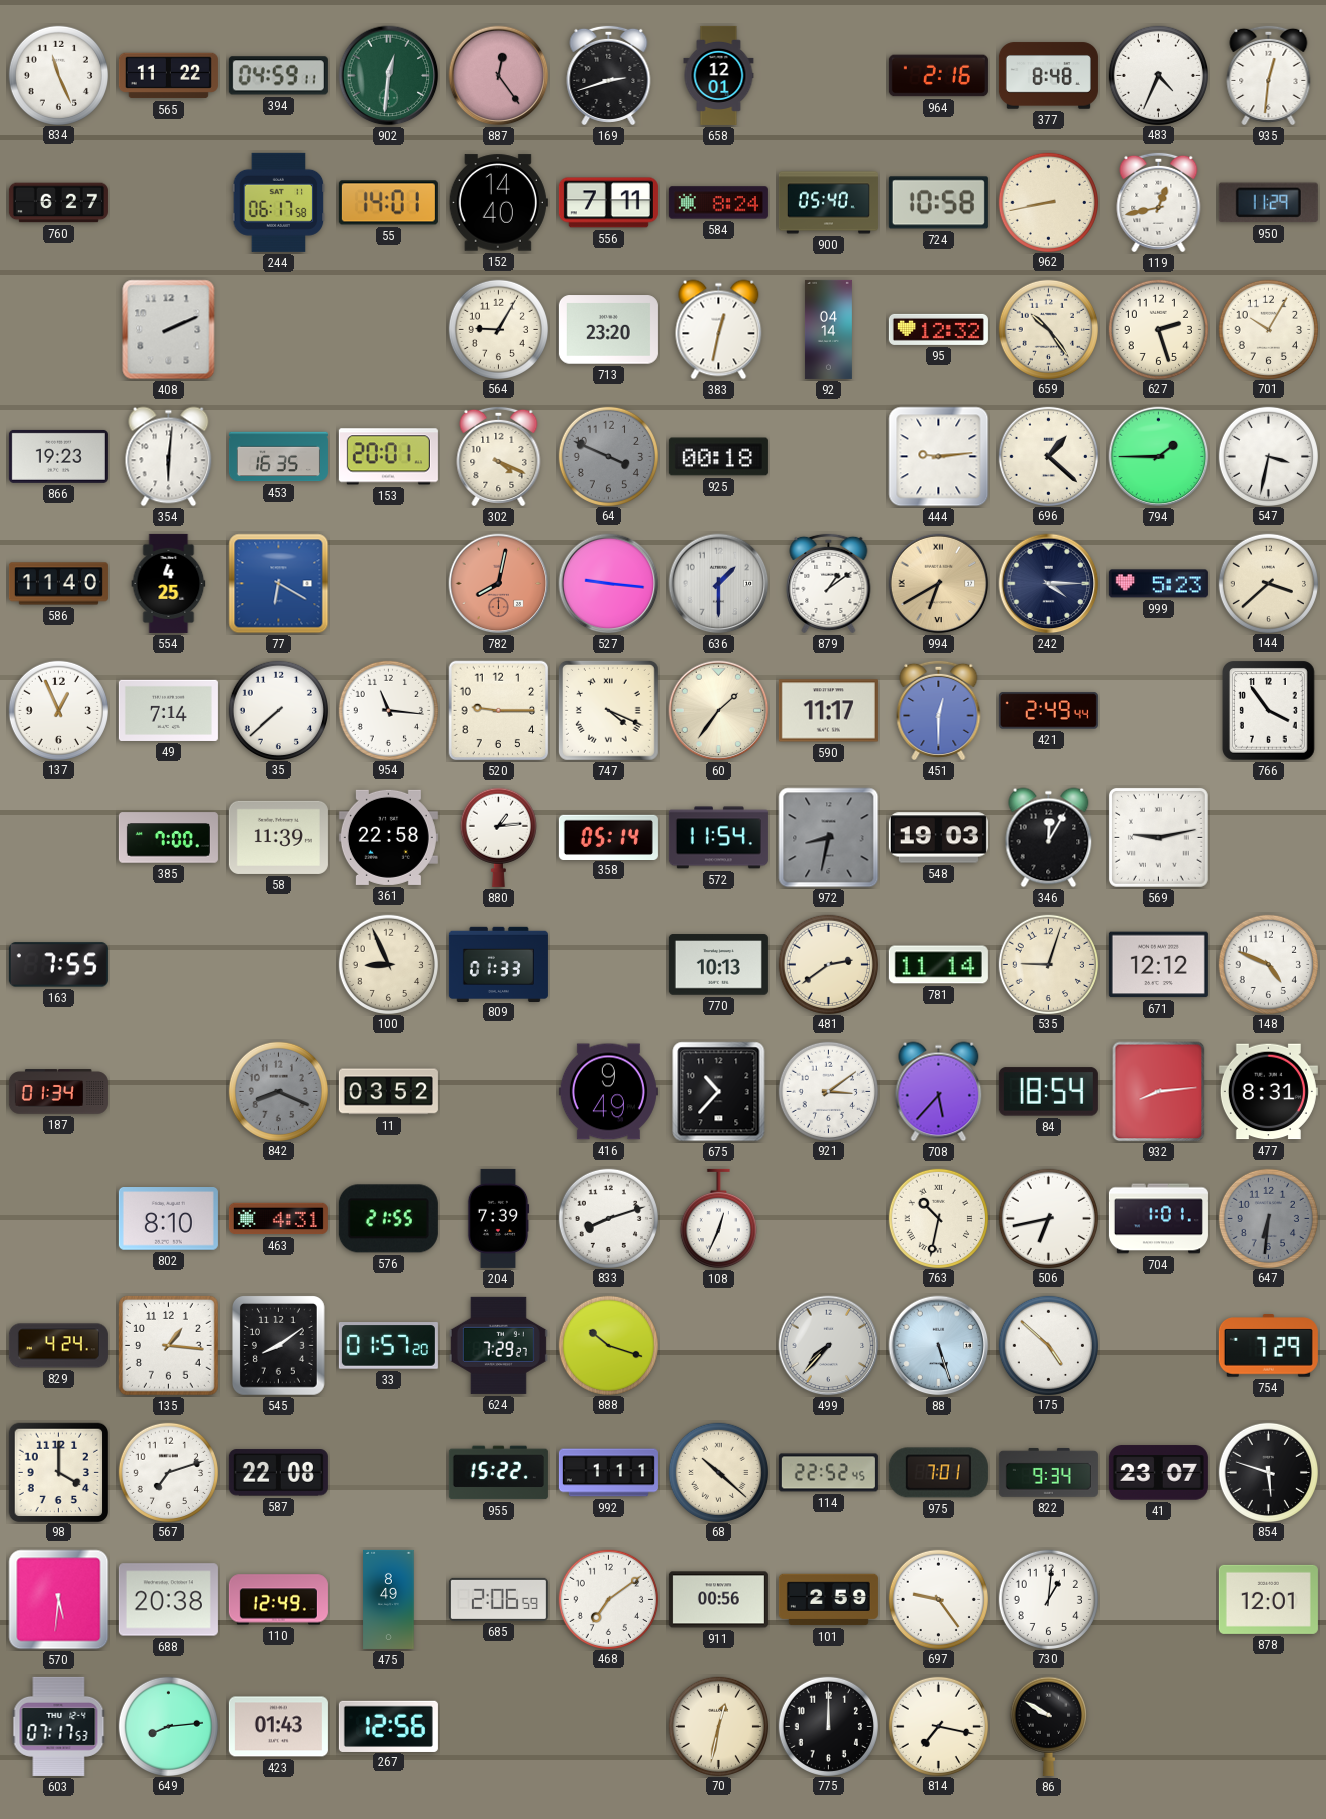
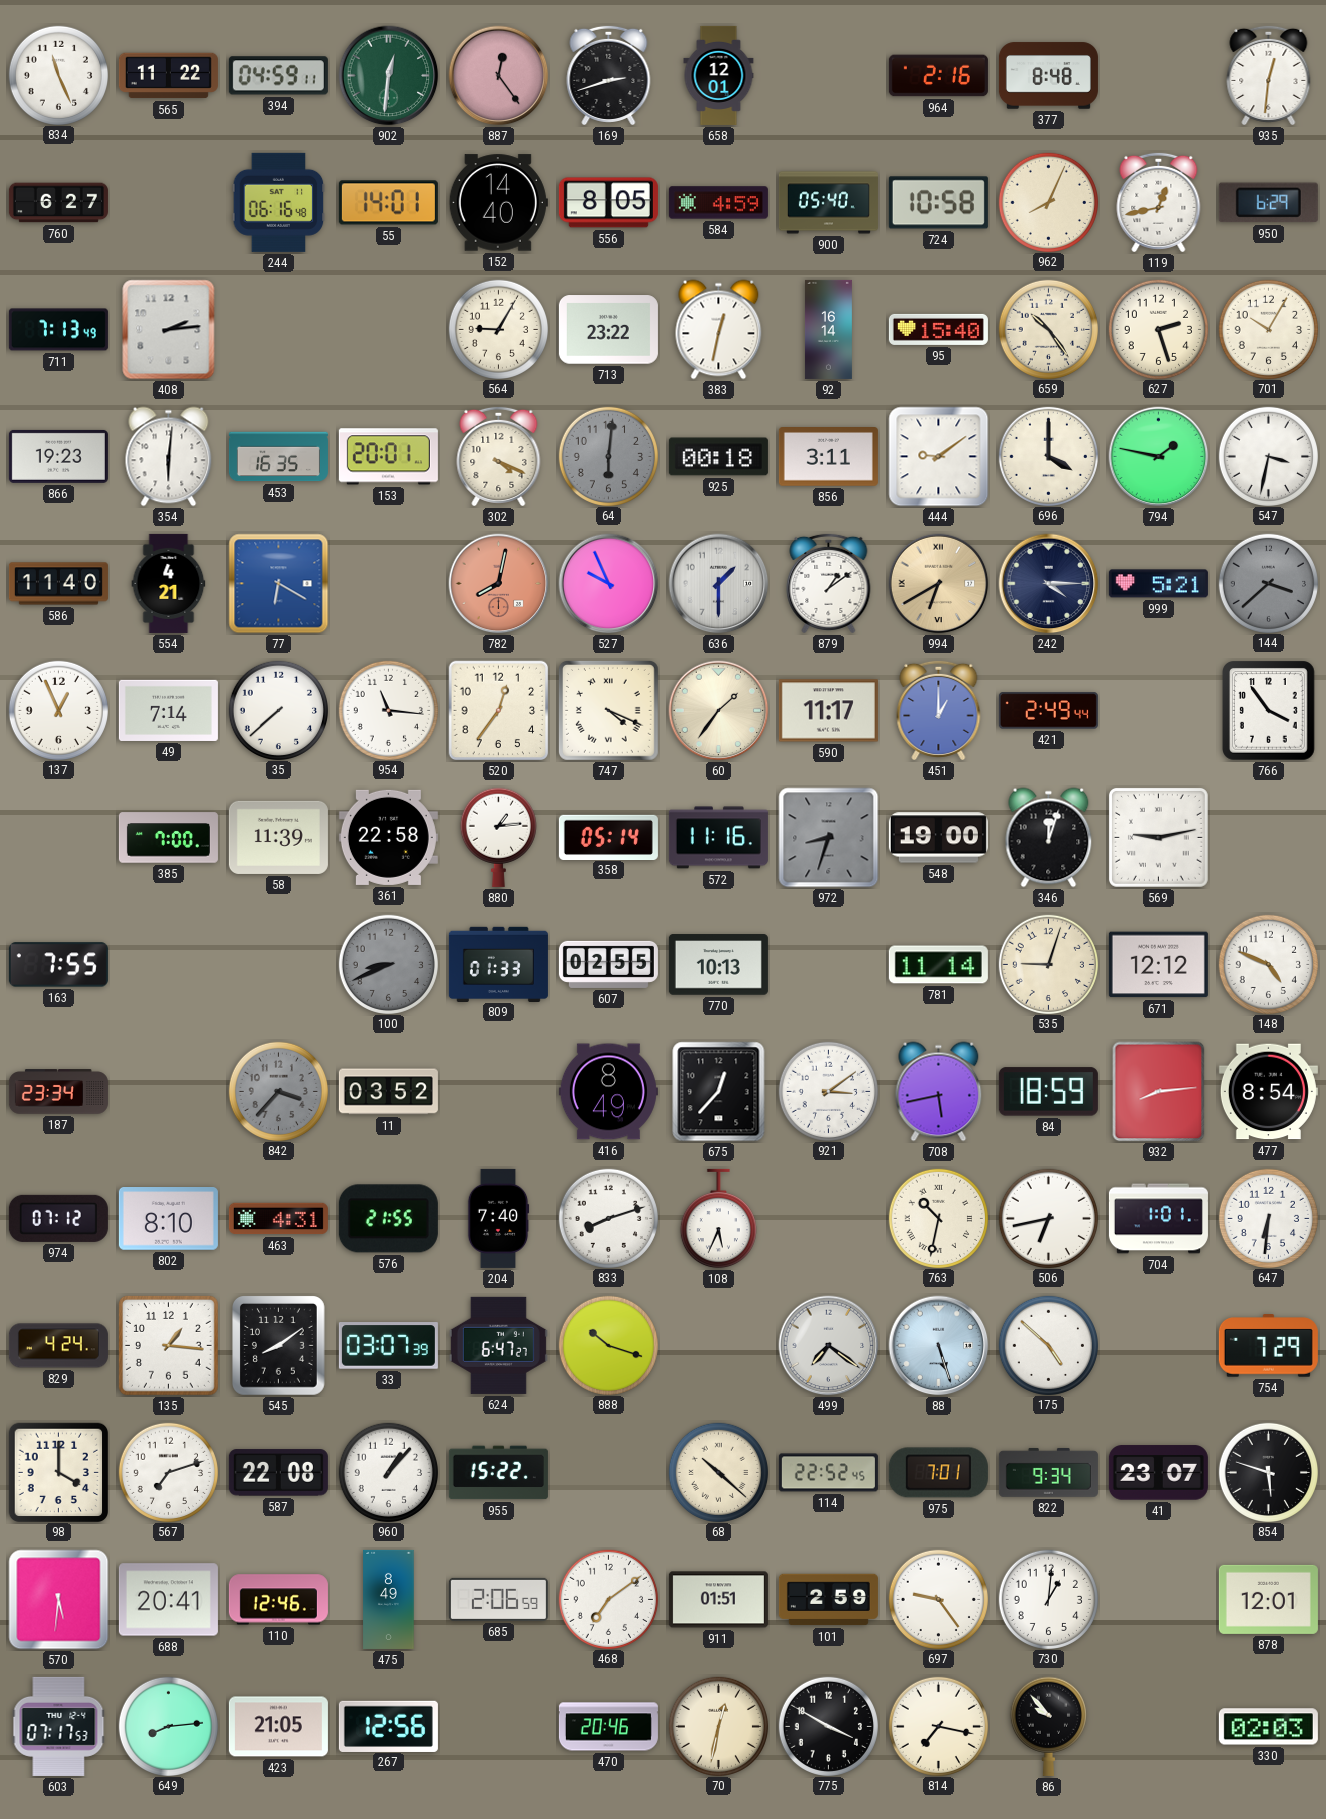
483: 4:34 -> none (1158, 75)
244: 06:17 -> 06:16 (279, 202)
556: 7:11 -> 8:05 (608, 203)
584: 8:24 -> 4:59 (718, 203)
962: 8:43 -> 8:04 (1048, 202)
950: 11:29 -> 6:29 (1268, 203)
711: none -> 7:13 (58, 330)
408: 2:11 -> 2:14 (169, 330)
713: 23:20 -> 23:22 (608, 330)
92: 04:14 -> 16:14 (828, 329)
95: 12:32 -> 15:40 (938, 329)
64: 3:49 -> 6:01 (608, 456)
856: none -> 3:11 (828, 457)
444: 9:14 -> 9:09 (939, 457)
696: 1:22 -> 4:00 (1048, 456)
794: 1:45 -> 1:47 (1159, 457)
554: 4:25 -> 4:21 (169, 583)
527: 9:16 -> 9:56 (609, 584)
999: 5:23 -> 5:21 (1158, 584)
144 dial: cream -> grey (1268, 583)
520: 9:15 -> 12:36 (499, 711)
451: 12:30 -> 1:00 (939, 710)
572: 11:54 -> 11:16 (718, 838)
972: 8:32 -> 8:33 (829, 838)
548: 19:03 -> 19:00 (938, 838)
346: 12:05 -> 12:03 (1049, 838)
100: 8:56 -> 8:41 (388, 964)
100 dial: cream -> grey (388, 964)
607: none -> 02:55 (608, 964)
481: 2:39 -> none (828, 964)
187: 01:34 -> 23:34 (58, 1092)
842: 8:19 -> 3:37 (278, 1091)
416: 9:49 -> 8:49 (608, 1092)
675: 10:37 -> 12:37 (719, 1092)
708: 5:37 -> 5:43 (939, 1092)
84: 18:54 -> 18:59 (1048, 1092)
477: 8:31 -> 8:54 (1268, 1092)
974: none -> 07:12 (58, 1218)
204: 7:39 -> 7:40 (498, 1218)
108: 12:34 -> 5:34 (718, 1219)
647 dial: grey -> white (1268, 1218)
33: 01:57 -> 03:07 (388, 1346)
624: 7:29 -> 6:47 (498, 1345)
499: 7:37 -> 7:21 (829, 1346)
960: none -> 1:07 (388, 1472)
992: 1:11 -> none (608, 1473)
688: 20:38 -> 20:41 (168, 1600)
110: 12:49 -> 12:46 (278, 1600)
911: 00:56 -> 01:51 (718, 1600)
423: 01:43 -> 21:05 (278, 1727)
470: none -> 20:46 (608, 1727)
775: 12:00 -> 3:50 (828, 1726)
86: 9:50 -> 9:53 (1048, 1726)
330: none -> 02:03 (1268, 1727)
